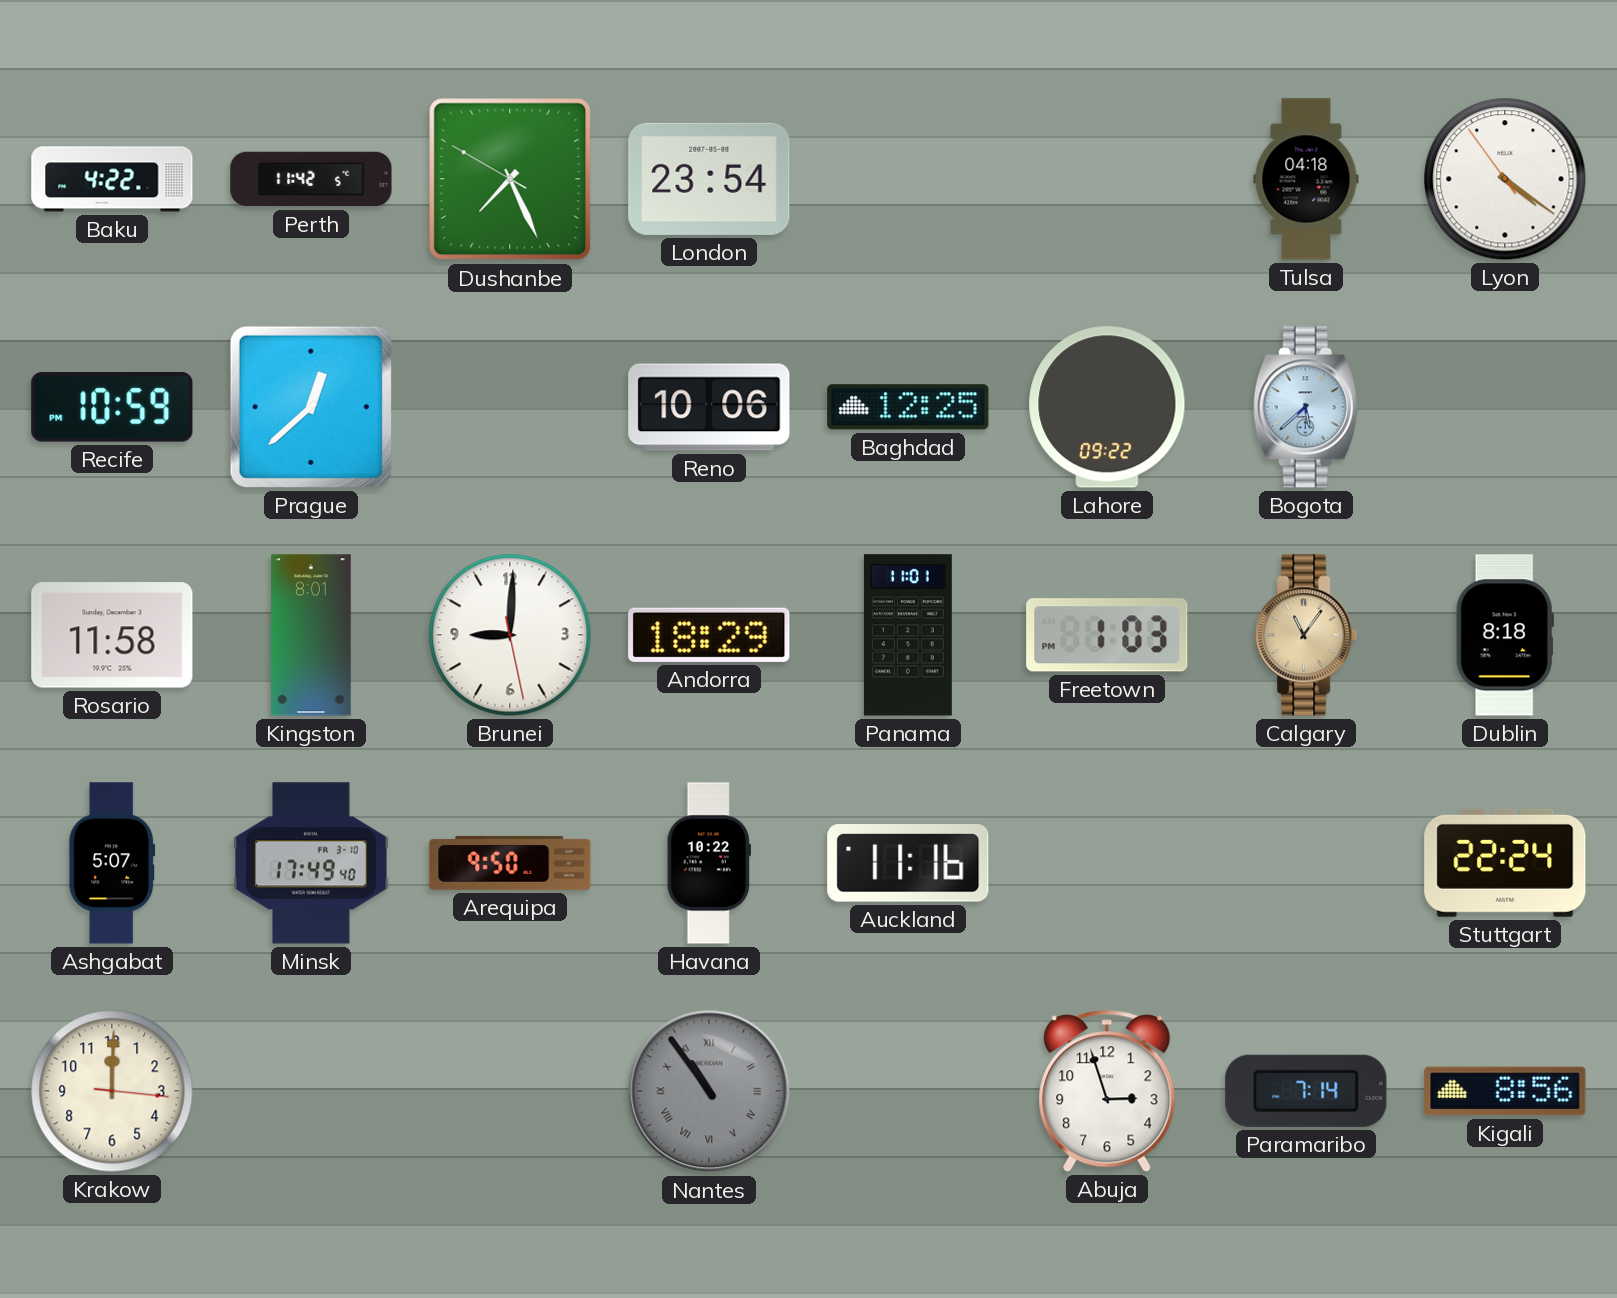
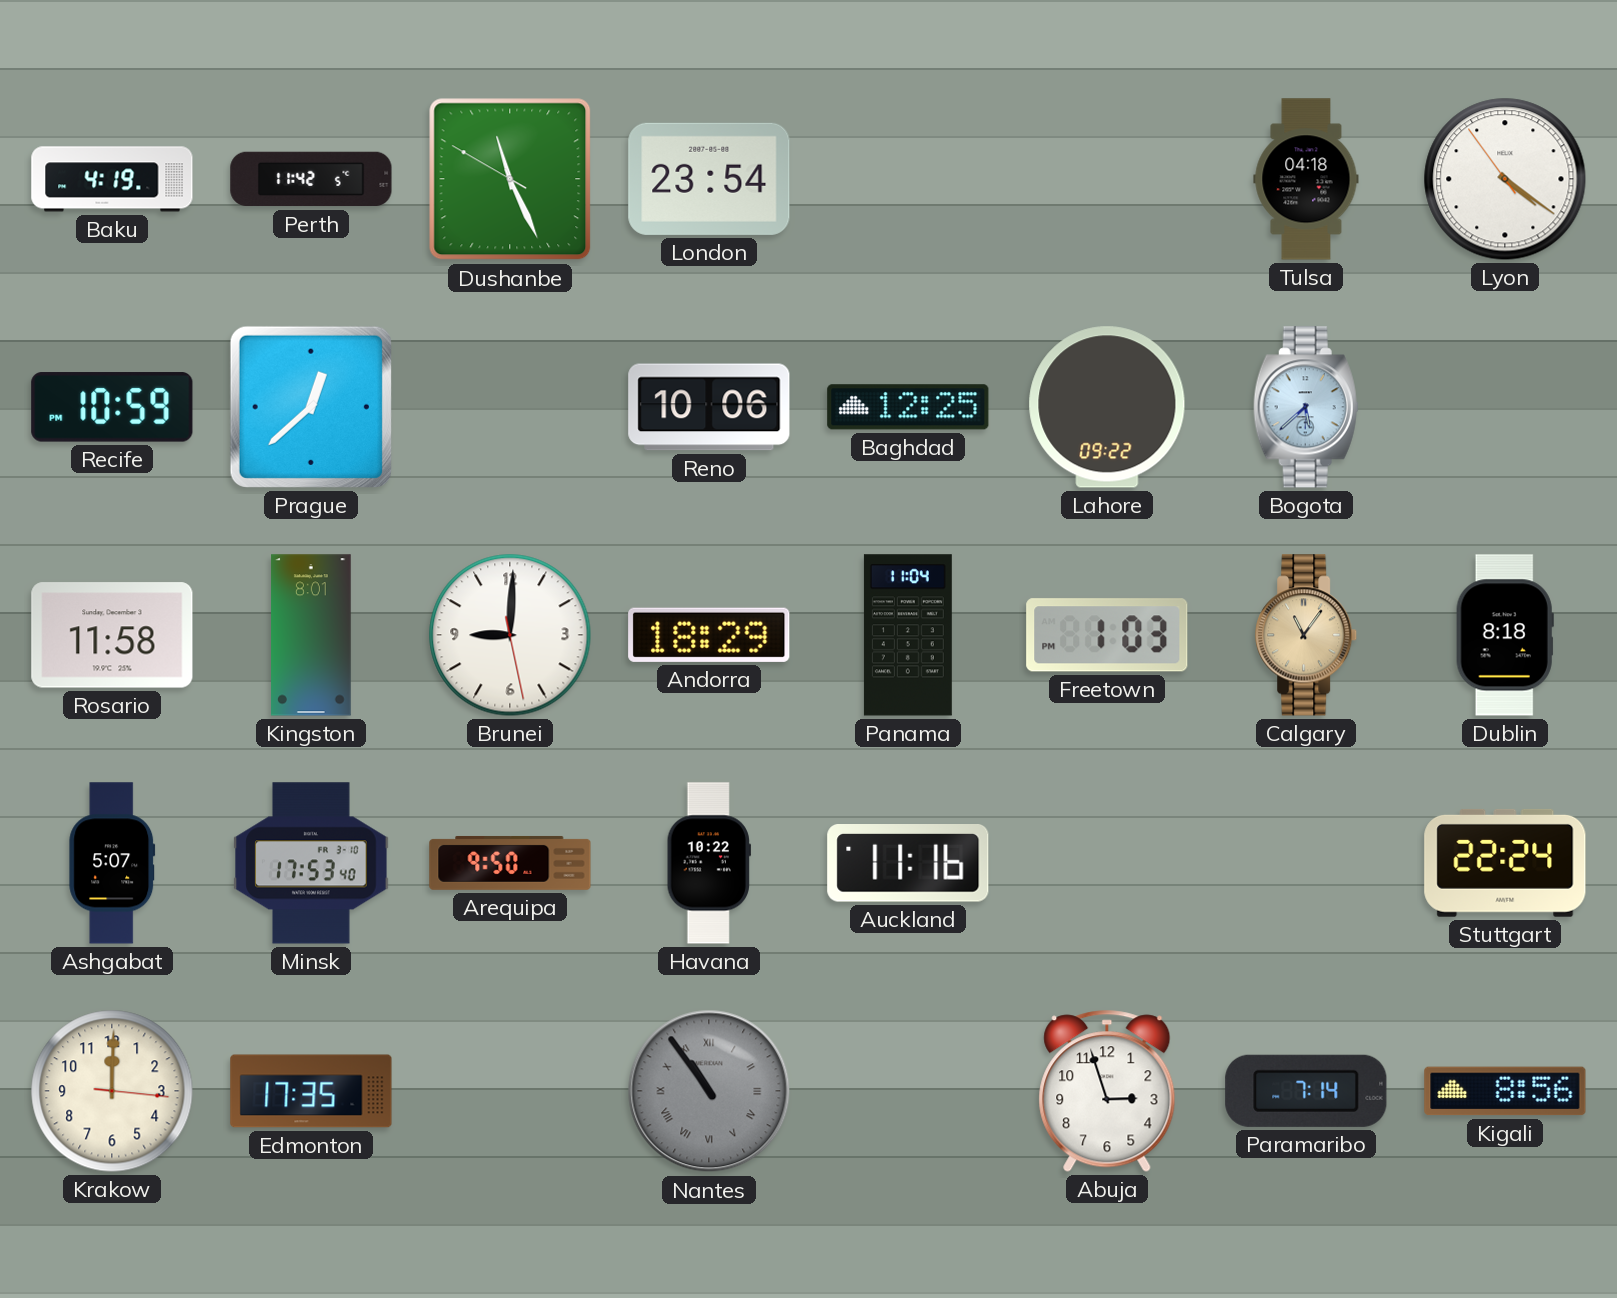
Baku: 4:22 -> 4:19 (112, 179)
Dushanbe: 7:25 -> 11:25 (510, 179)
Panama: 11:01 -> 11:04 (908, 635)
Minsk: 17:49 -> 17:53 (311, 863)
Edmonton: none -> 17:35 (311, 1091)
